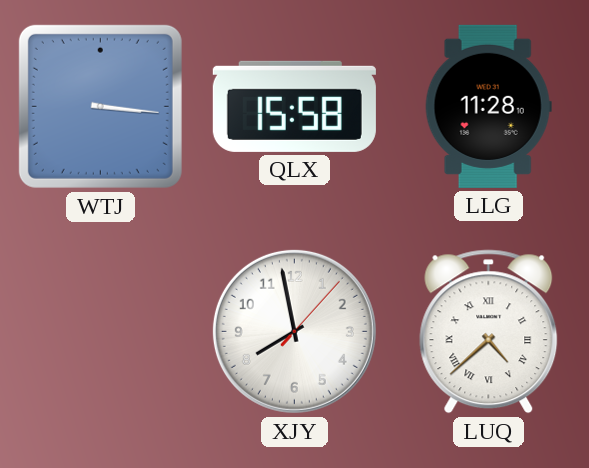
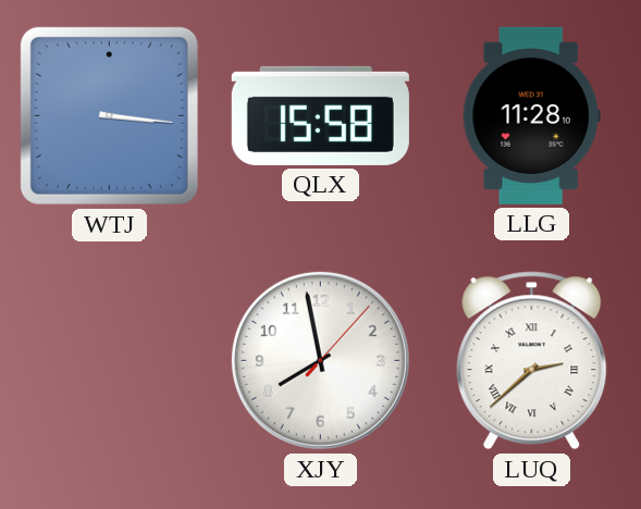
LUQ: 4:38 -> 2:38 (532, 361)
